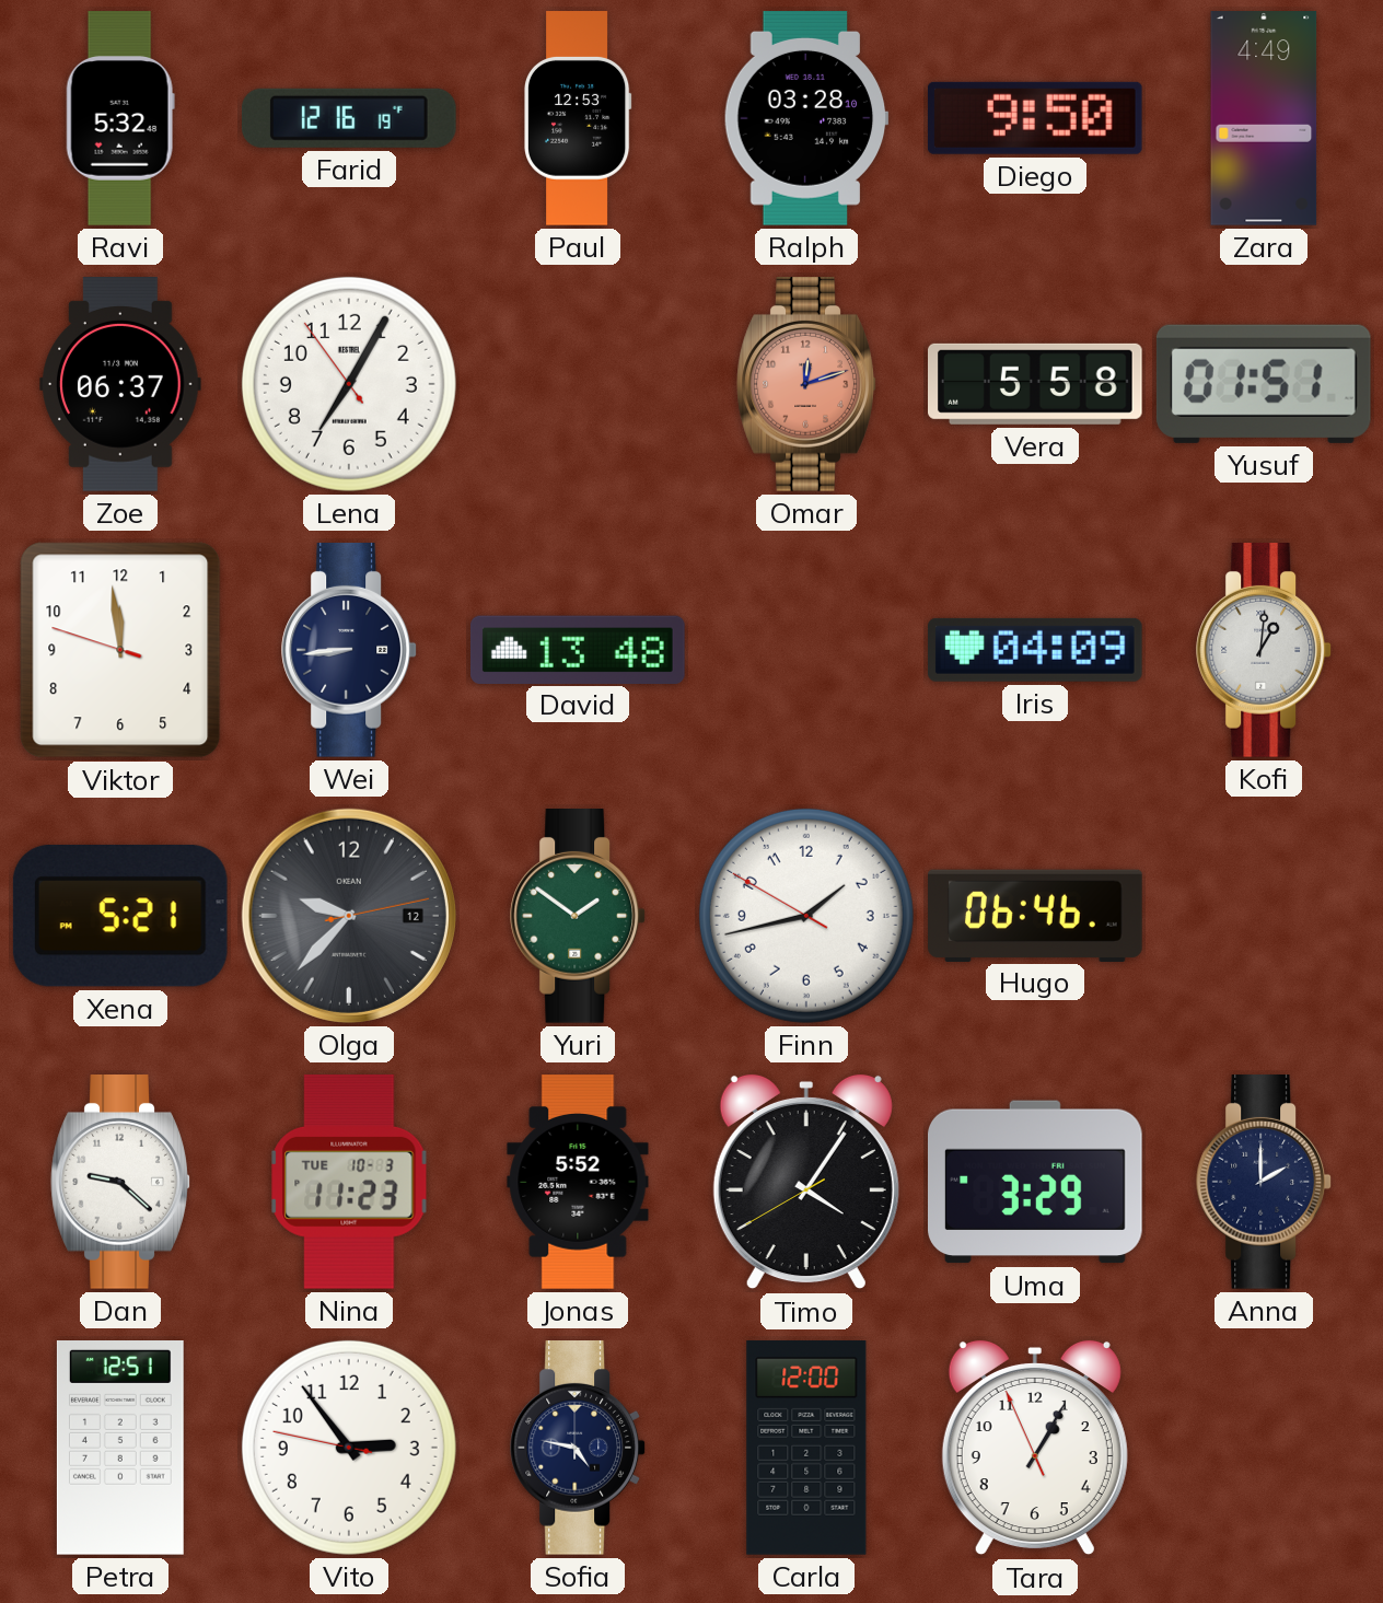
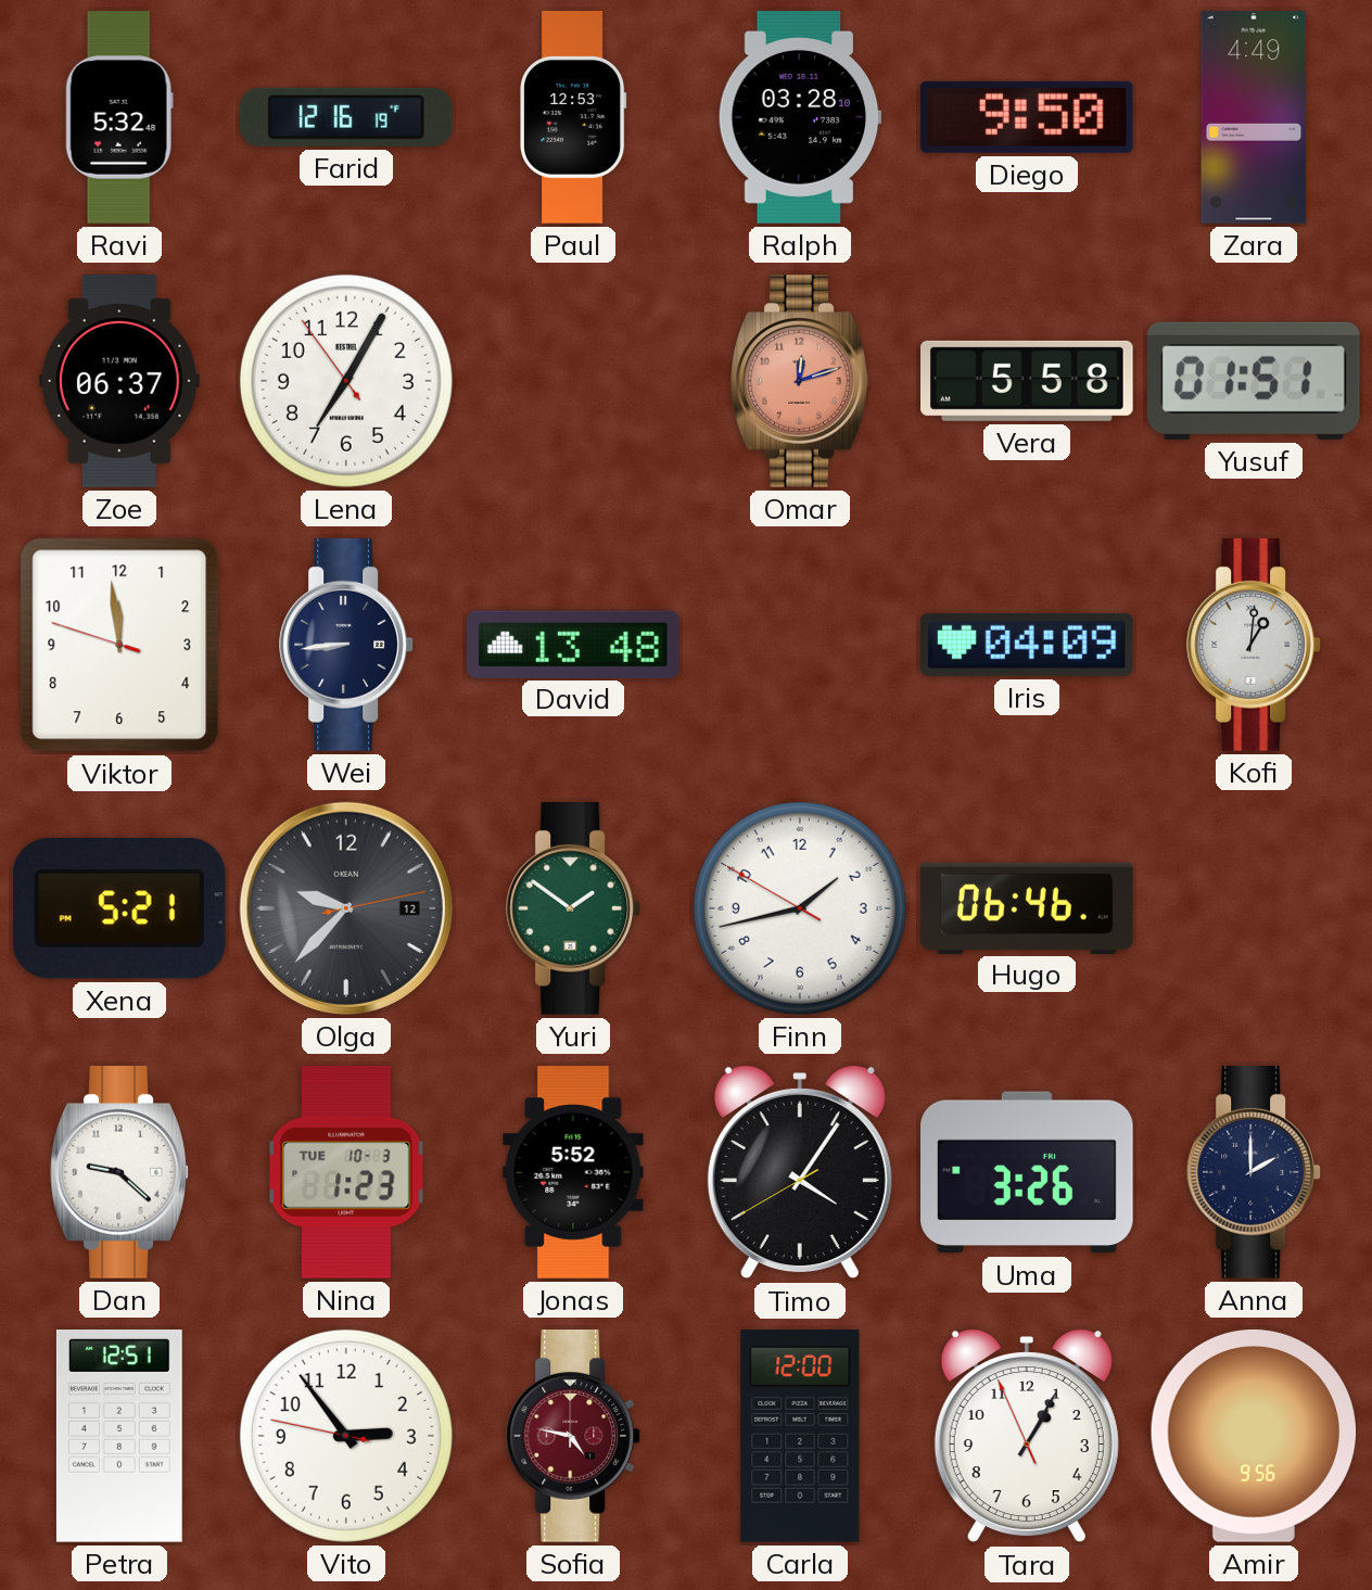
Nina: 11:23 -> 1:23 (346, 1172)
Uma: 3:29 -> 3:26 (1028, 1172)
Sofia dial: navy -> burgundy (573, 1437)
Amir: none -> 9:56 (1253, 1436)
